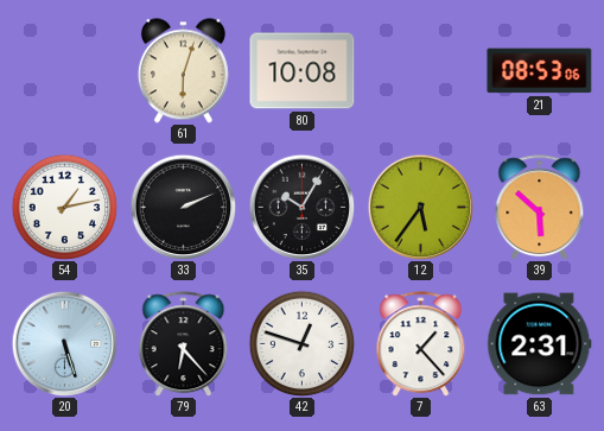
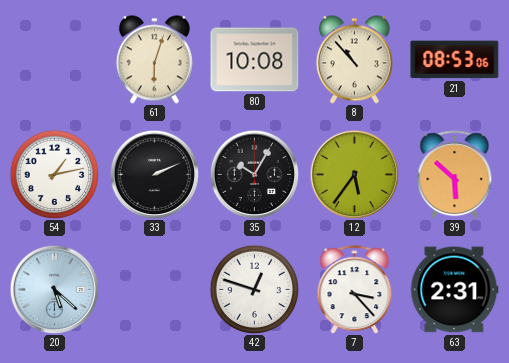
8: none -> 10:53 (354, 60)
20: 5:27 -> 5:22 (54, 289)
79: 6:23 -> none (184, 344)
7: 1:23 -> 3:23 (355, 290)
